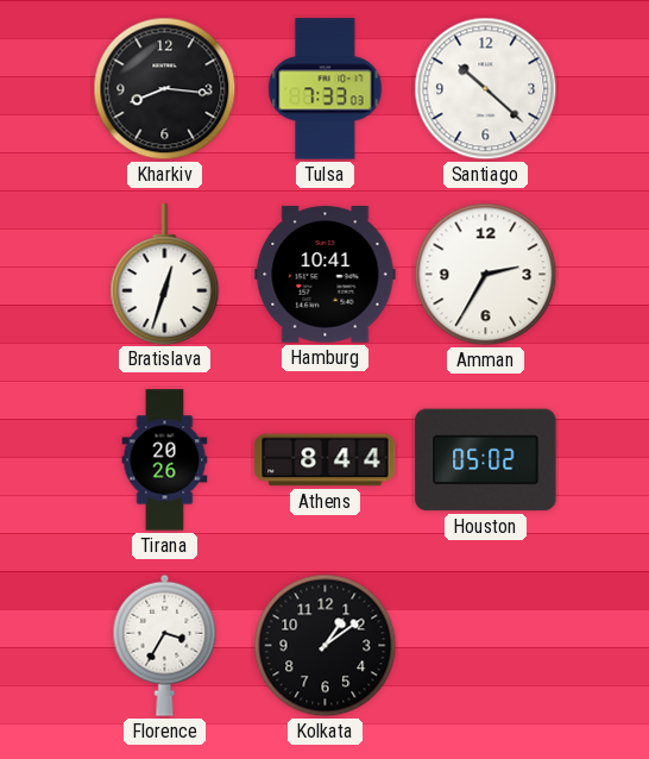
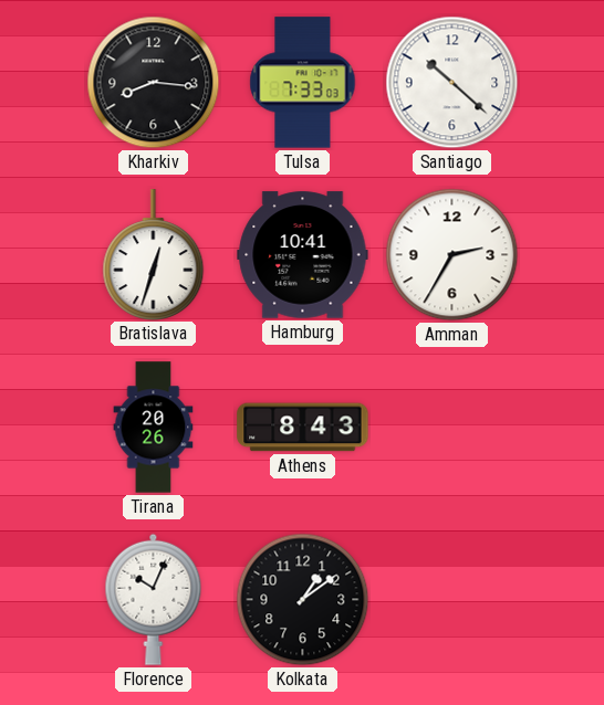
Athens: 8:44 -> 8:43 (303, 428)
Houston: 05:02 -> none (486, 460)
Florence: 3:35 -> 10:04 (154, 599)
